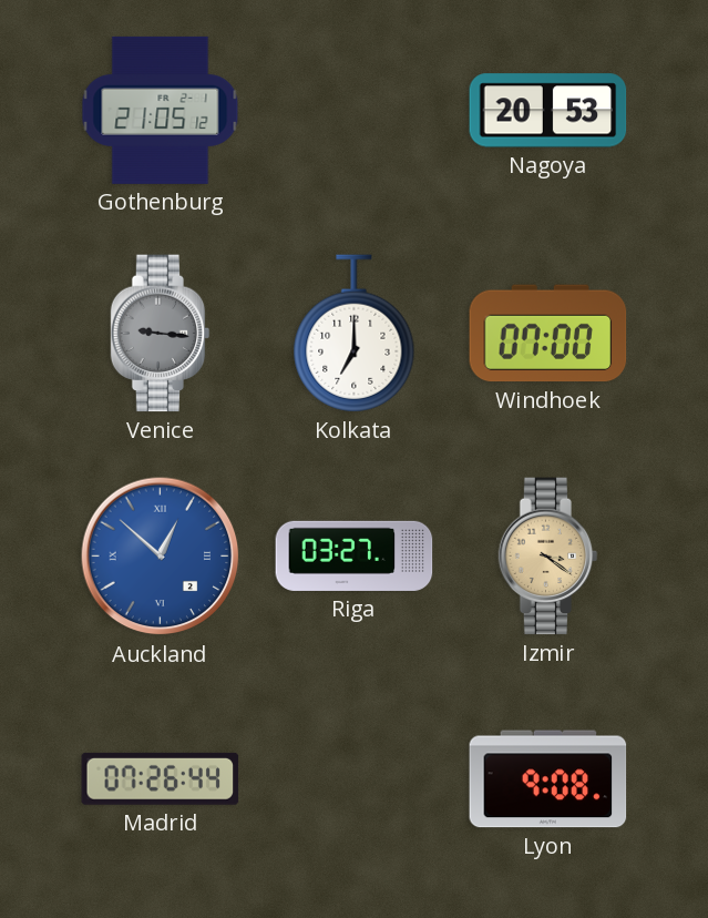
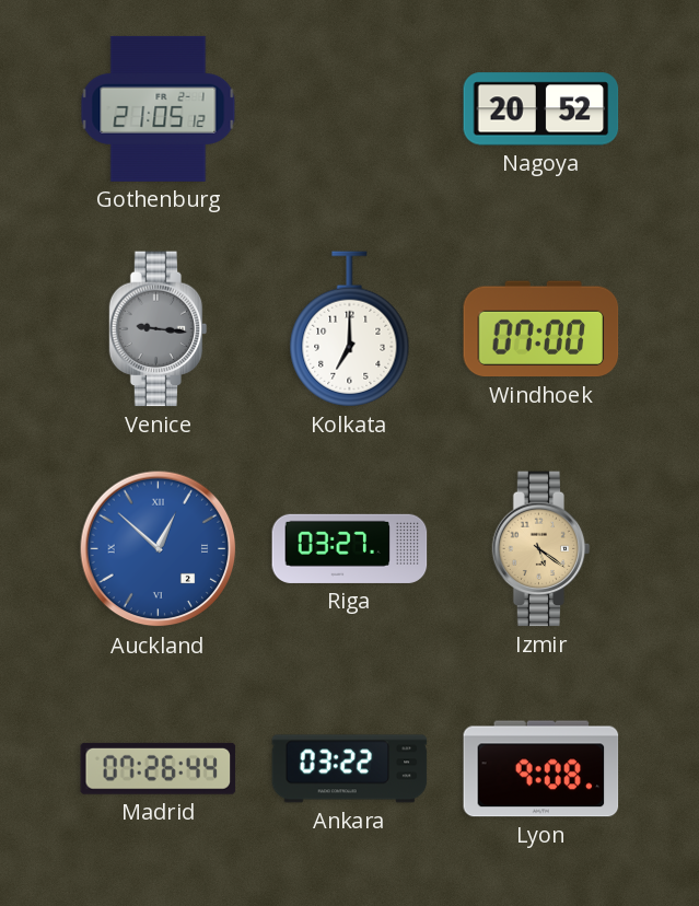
Nagoya: 20:53 -> 20:52 (541, 109)
Izmir: 3:21 -> 5:21 (541, 549)
Ankara: none -> 03:22 (350, 769)
